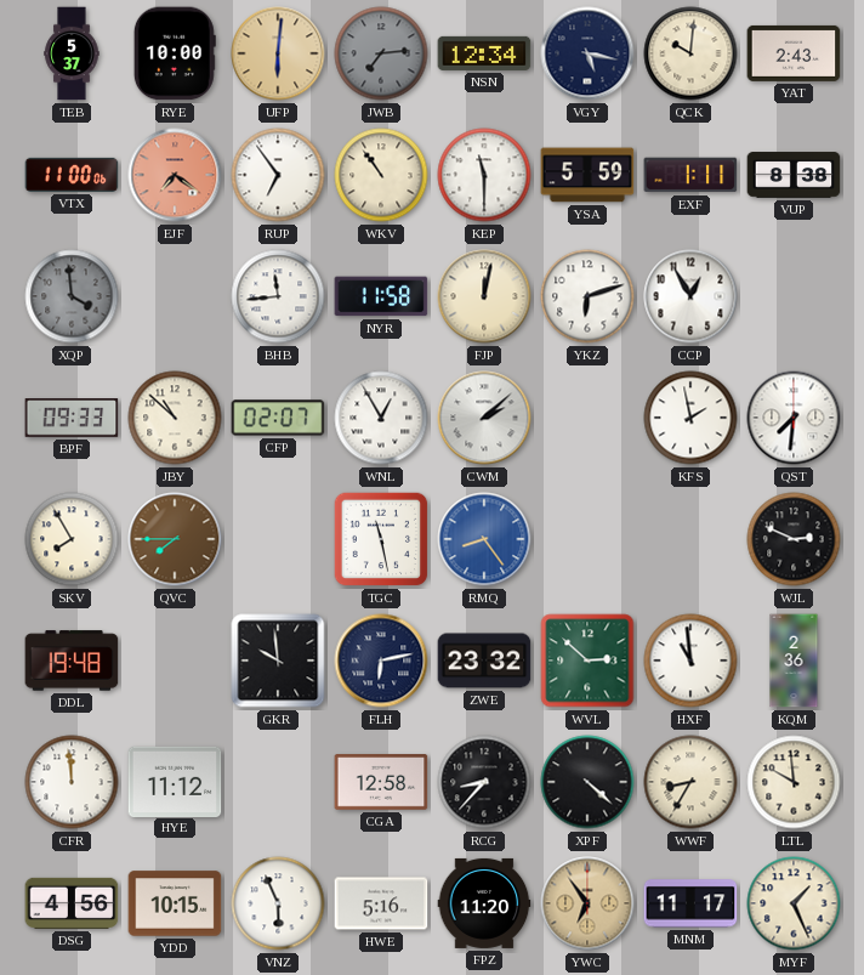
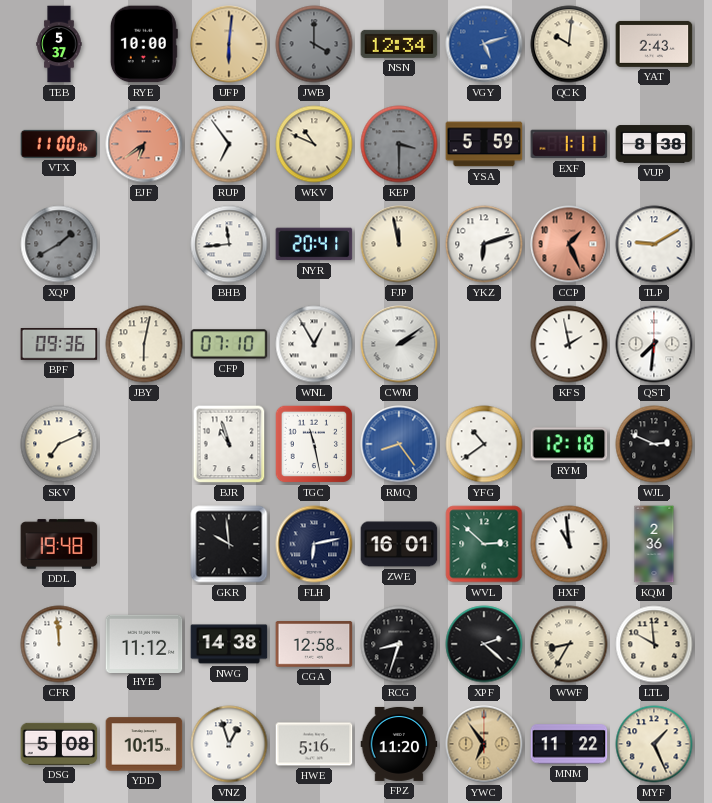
JWB: 7:14 -> 4:00 (314, 44)
VGY: 5:17 -> 5:12 (484, 44)
VGY dial: navy -> blue (484, 44)
EJF: 7:21 -> 6:39 (144, 144)
WKV: 10:54 -> 10:49 (314, 144)
KEP: 11:30 -> 3:30 (399, 144)
KEP dial: white -> grey (399, 144)
XQP: 3:59 -> 1:40 (59, 244)
NYR: 11:58 -> 20:41 (314, 244)
FJP: 12:02 -> 11:58 (399, 244)
CCP: 12:55 -> 1:26 (569, 244)
CCP dial: white -> salmon (569, 244)
TLP: none -> 9:10 (654, 244)
BPF: 09:33 -> 09:36 (59, 345)
JBY: 10:52 -> 6:02 (144, 344)
CFP: 02:07 -> 07:10 (229, 344)
CWM: 2:08 -> 2:09 (399, 344)
SKV: 7:55 -> 7:11 (59, 444)
QVC: 7:45 -> none (175, 539)
BJR: none -> 10:57 (229, 444)
YFG: none -> 10:39 (484, 444)
RYM: none -> 12:18 (569, 444)
ZWE: 23:32 -> 16:01 (399, 544)
NWG: none -> 14:38 (229, 644)
RCG: 8:37 -> 8:33 (399, 644)
XPF: 4:22 -> 2:22 (484, 644)
DSG: 4:56 -> 5:08 (59, 744)
VNZ: 5:56 -> 12:57 (229, 744)
MNM: 11:17 -> 11:22 (569, 744)
